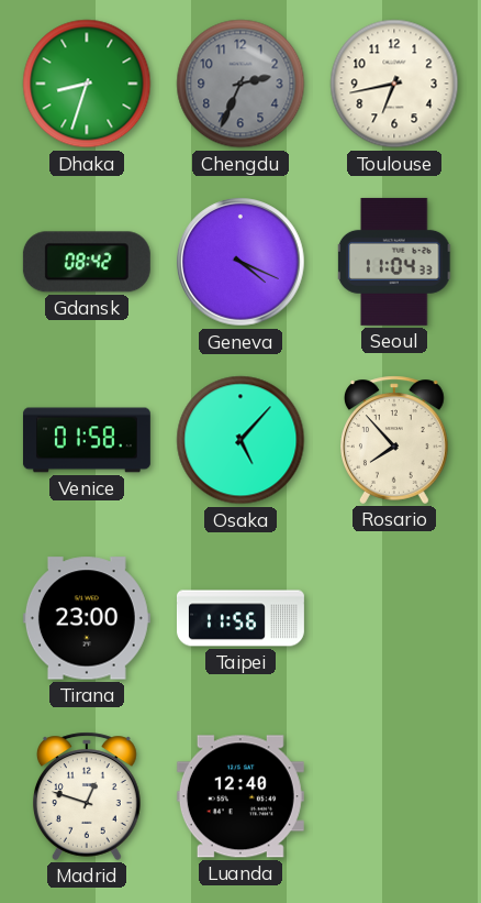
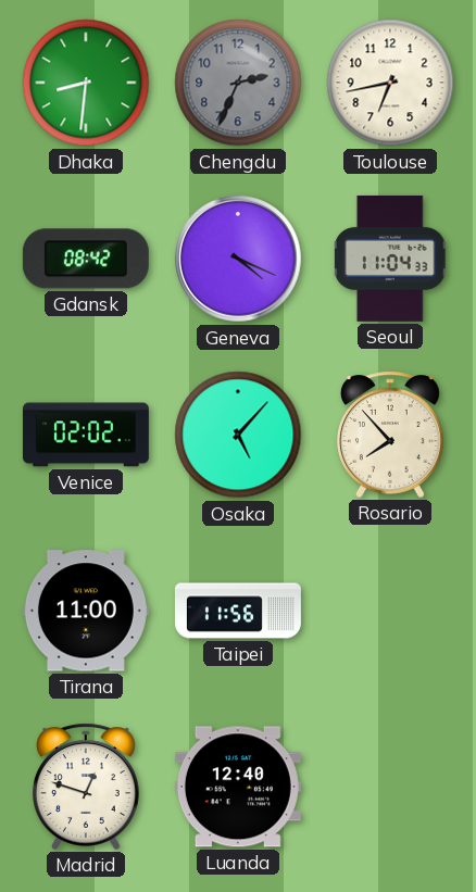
Dhaka: 8:33 -> 8:31 (86, 83)
Venice: 01:58 -> 02:02 (86, 435)
Tirana: 23:00 -> 11:00 (86, 611)
